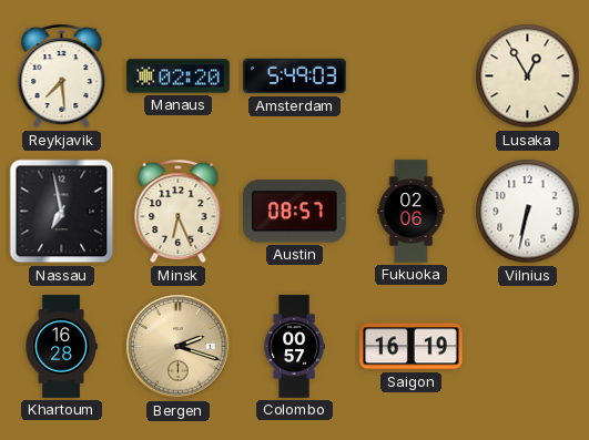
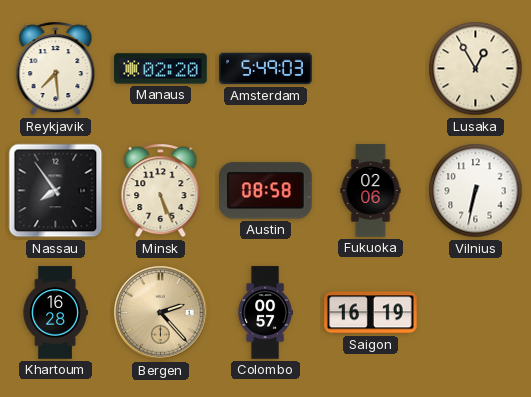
Nassau: 6:58 -> 7:54 (56, 191)
Minsk: 6:26 -> 5:26 (161, 191)
Austin: 08:57 -> 08:58 (266, 191)
Bergen: 2:18 -> 2:23 (161, 313)
